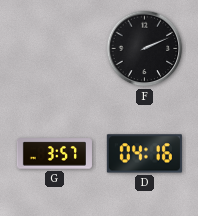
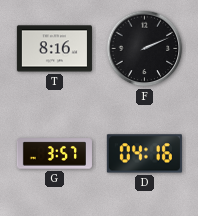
T: none -> 8:16 (54, 49)
